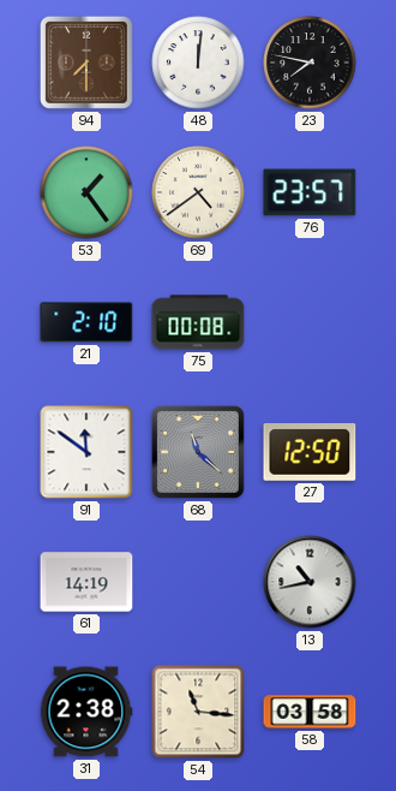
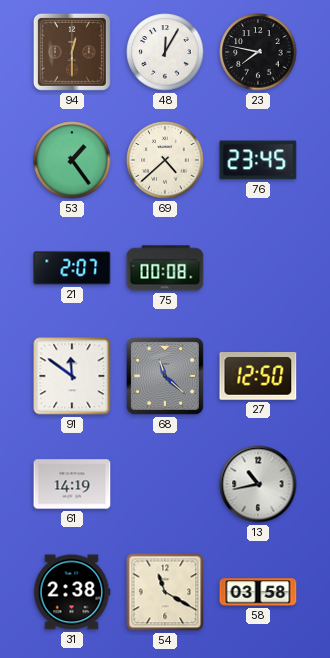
94: 7:30 -> 12:30 (72, 52)
48: 12:01 -> 12:05 (165, 52)
69: 4:39 -> 4:38 (165, 160)
76: 23:57 -> 23:45 (258, 160)
21: 2:10 -> 2:07 (72, 268)
54: 11:16 -> 11:20 (165, 592)
